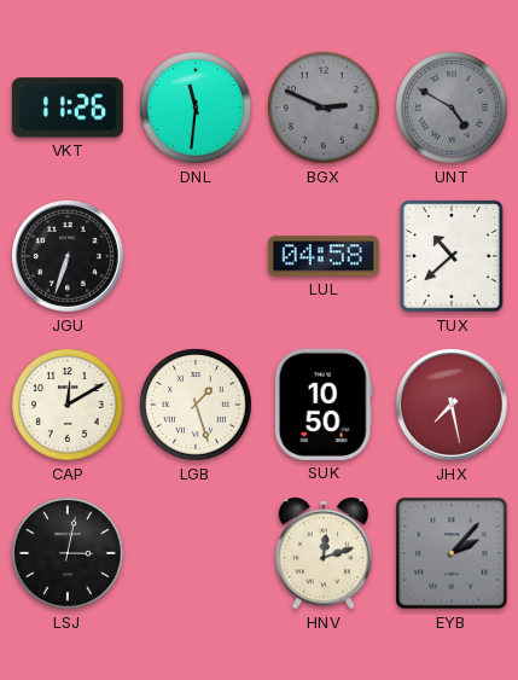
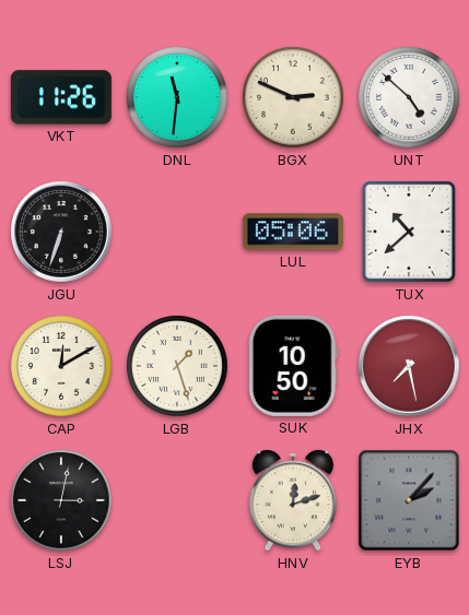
BGX dial: grey -> cream (293, 97)
UNT: 4:50 -> 4:52 (409, 97)
UNT dial: grey -> white (409, 97)
LUL: 04:58 -> 05:06 (293, 232)
